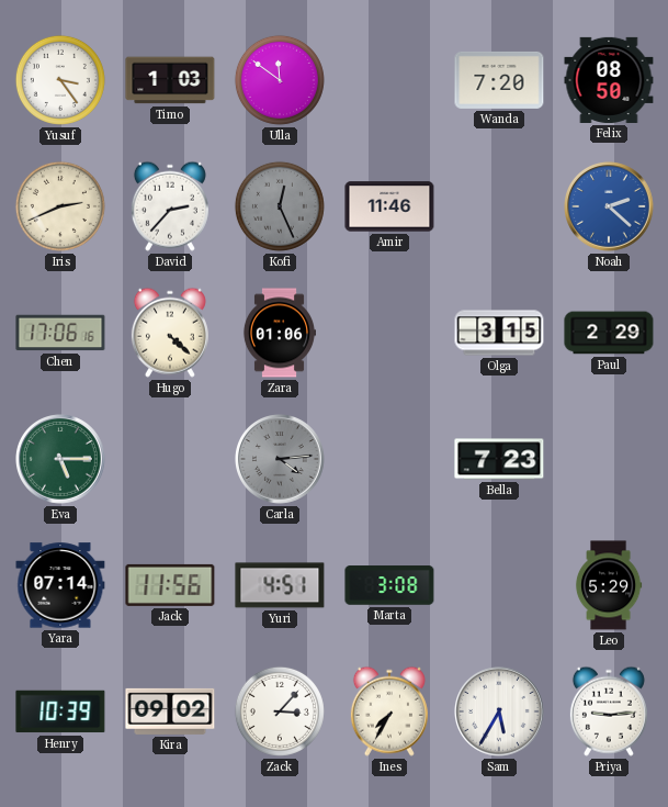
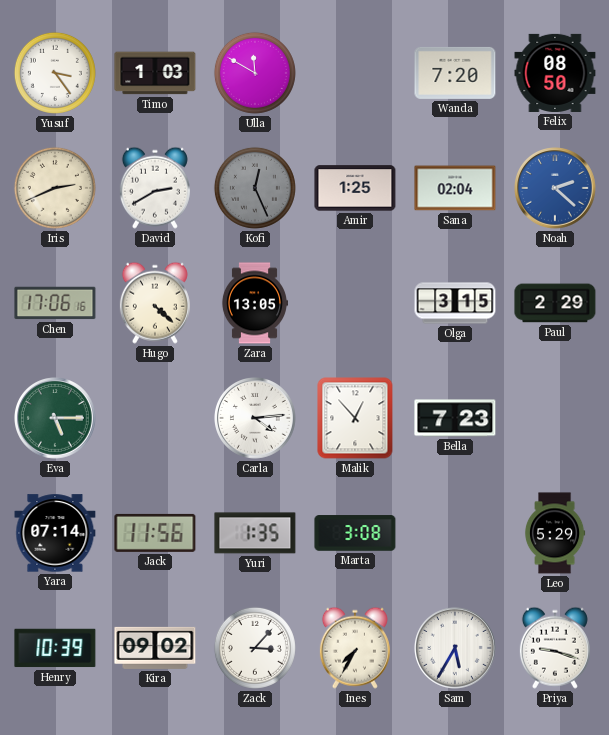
Ulla: 11:51 -> 11:50 (255, 73)
David: 2:37 -> 2:40 (155, 188)
Amir: 11:46 -> 1:25 (355, 188)
Sana: none -> 02:04 (455, 188)
Zara: 01:06 -> 13:05 (254, 303)
Carla dial: grey -> white (256, 419)
Malik: none -> 12:53 (355, 418)
Yuri: 4:51 -> 1:35 (255, 533)
Priya: 9:14 -> 9:18 (555, 648)
